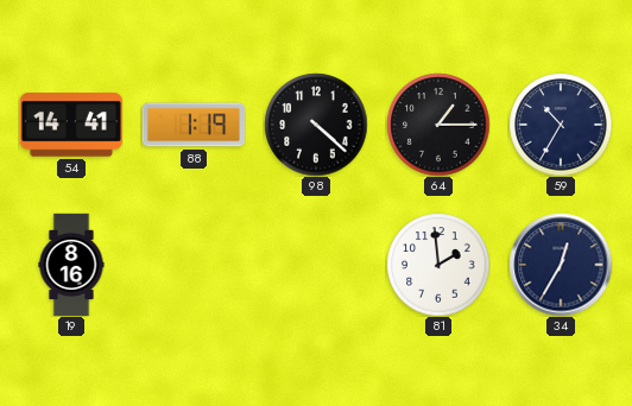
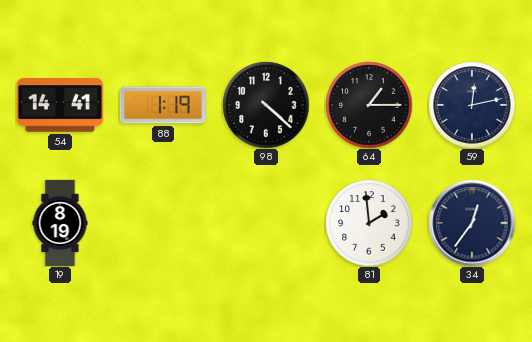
59: 10:35 -> 12:13 (472, 105)
19: 8:16 -> 8:19 (60, 223)
34: 12:35 -> 12:36 (472, 223)
